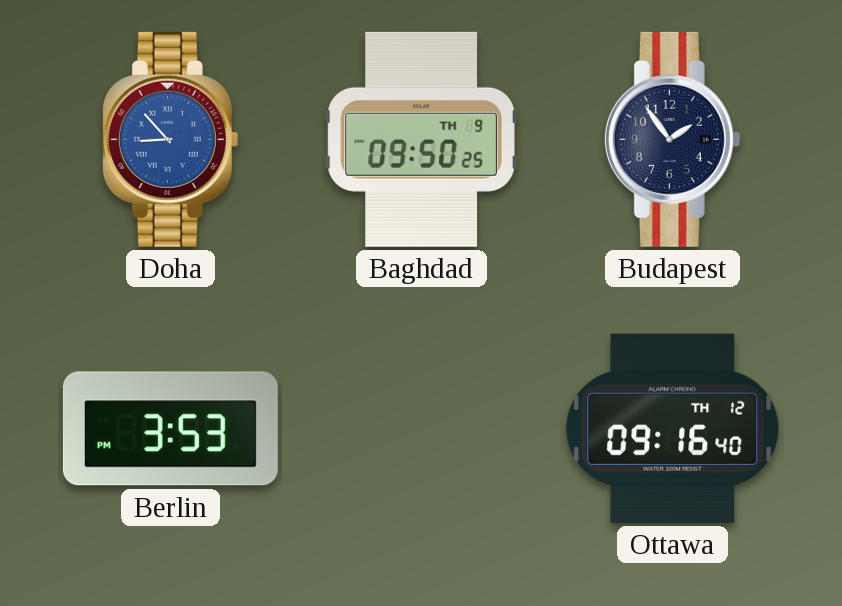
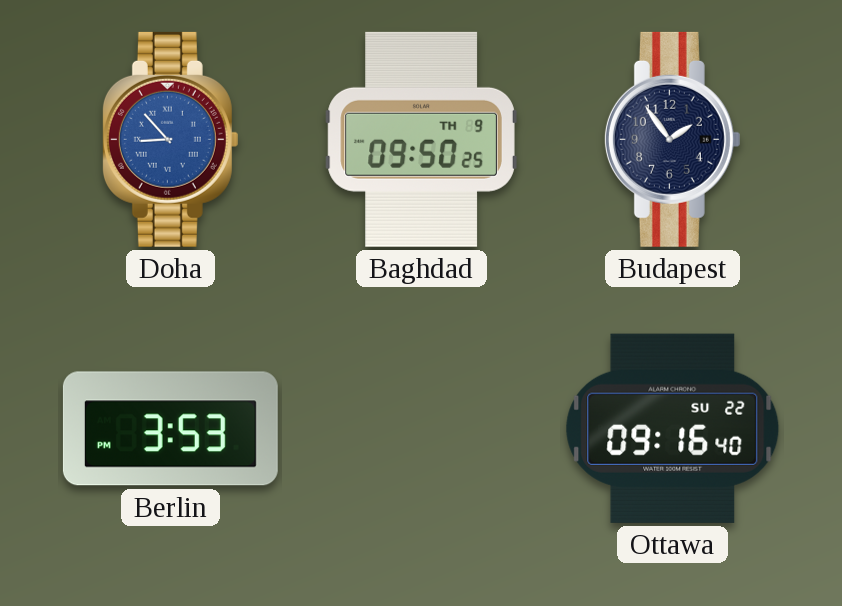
Ottawa date: TH 12 -> SU 22 (673, 428)
